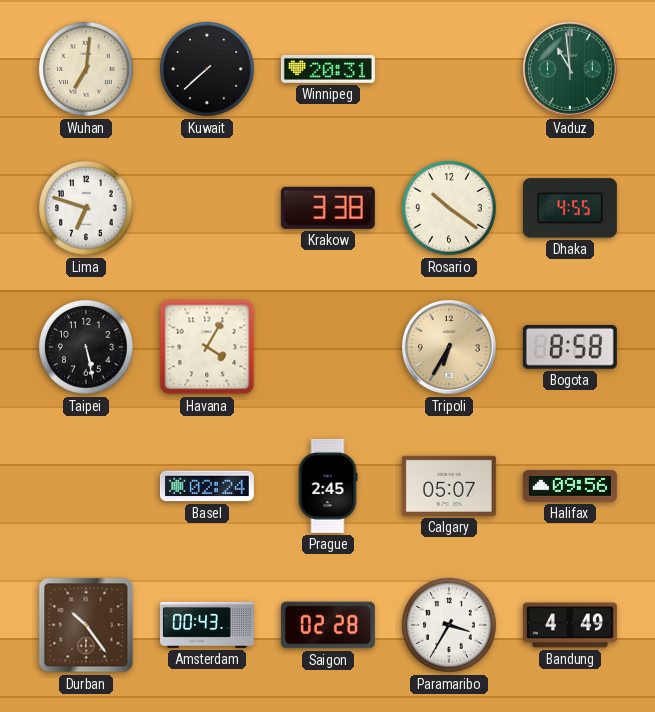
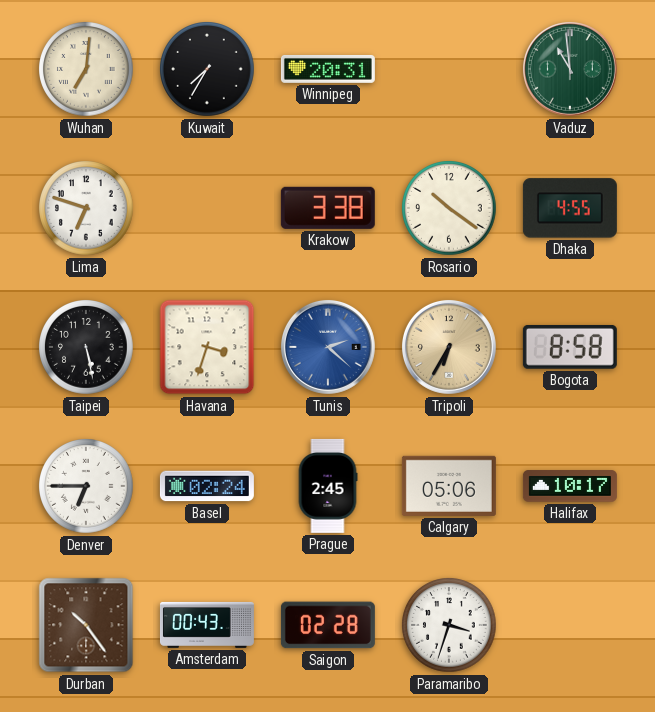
Kuwait: 7:38 -> 7:35 (207, 69)
Havana: 4:05 -> 3:33 (207, 347)
Tunis: none -> 2:22 (328, 347)
Denver: none -> 6:45 (86, 486)
Calgary: 05:07 -> 05:06 (449, 486)
Halifax: 09:56 -> 10:17 (570, 486)
Paramaribo: 3:35 -> 3:33 (449, 625)
Bandung: 4:49 -> none (570, 625)
